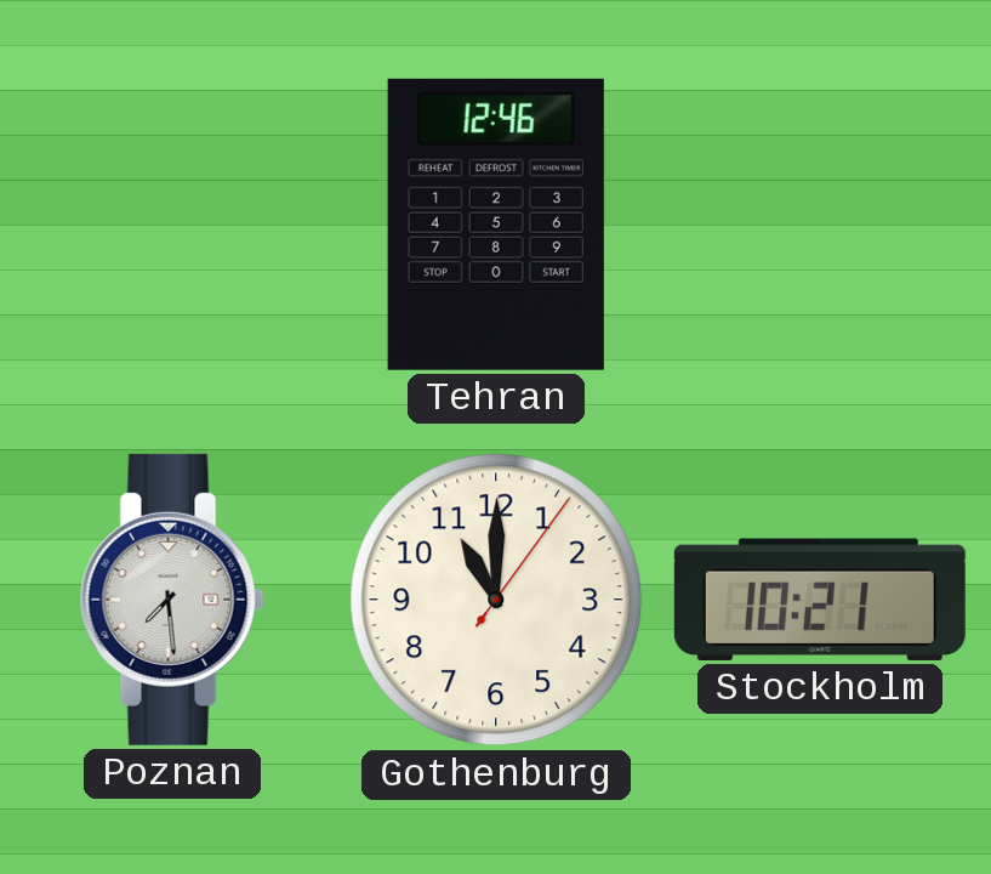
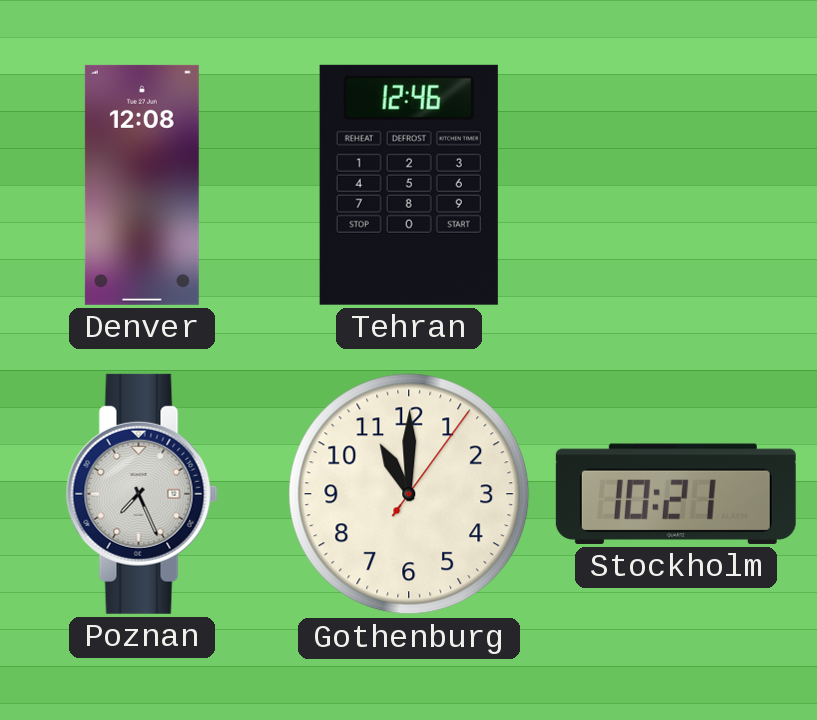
Denver: none -> 12:08 (142, 185)
Poznan: 7:29 -> 7:26 (142, 494)
